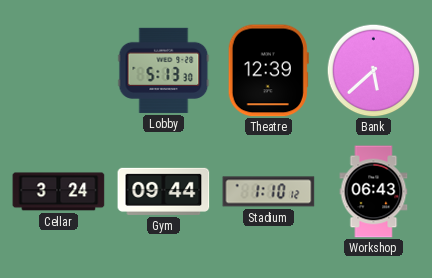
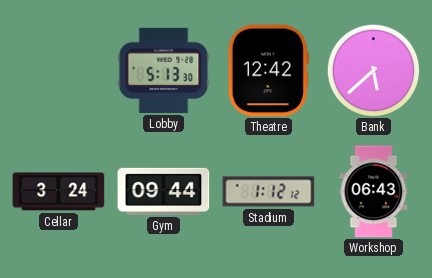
Theatre: 12:39 -> 12:42 (268, 71)
Stadium: 1:10 -> 1:12 (269, 192)
